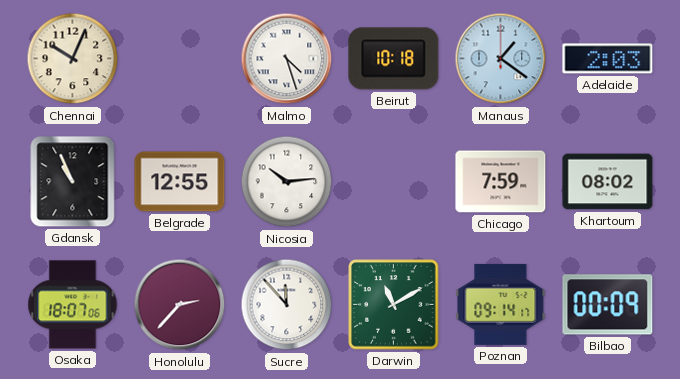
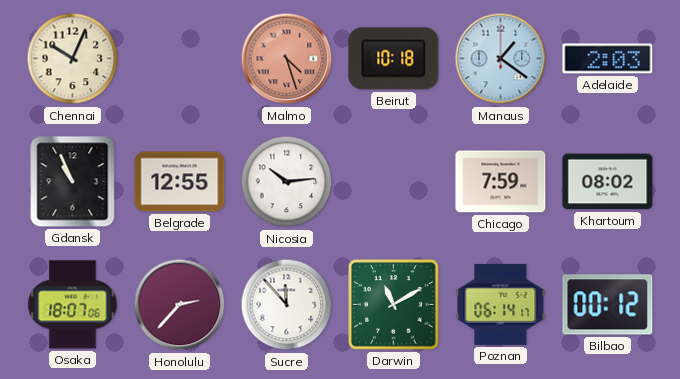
Malmo dial: white -> salmon (287, 59)
Poznan: 09:14 -> 06:14 (501, 304)
Bilbao: 00:09 -> 00:12 (608, 305)
